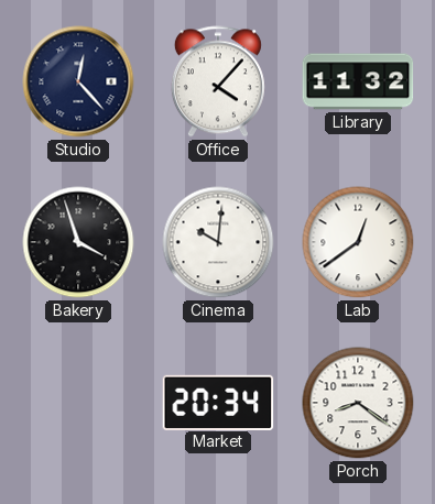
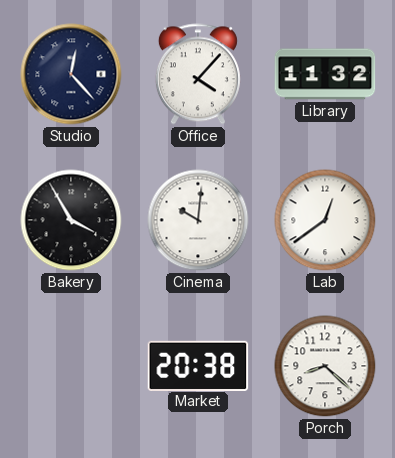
Bakery: 3:57 -> 3:55 (71, 220)
Market: 20:34 -> 20:38 (198, 365)
Porch: 8:21 -> 8:22 (325, 366)
